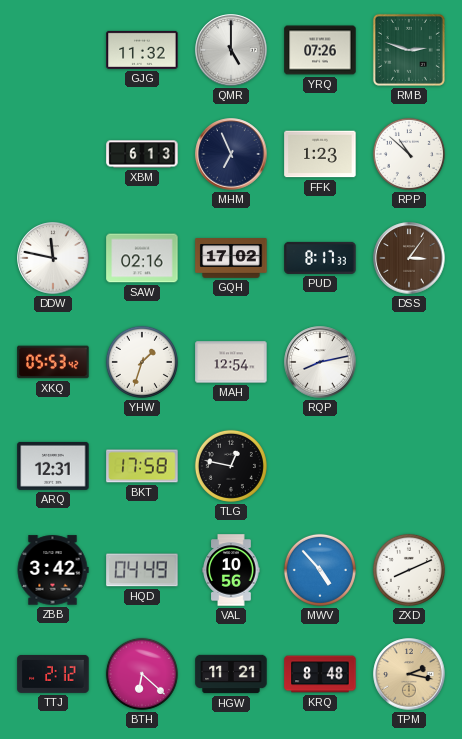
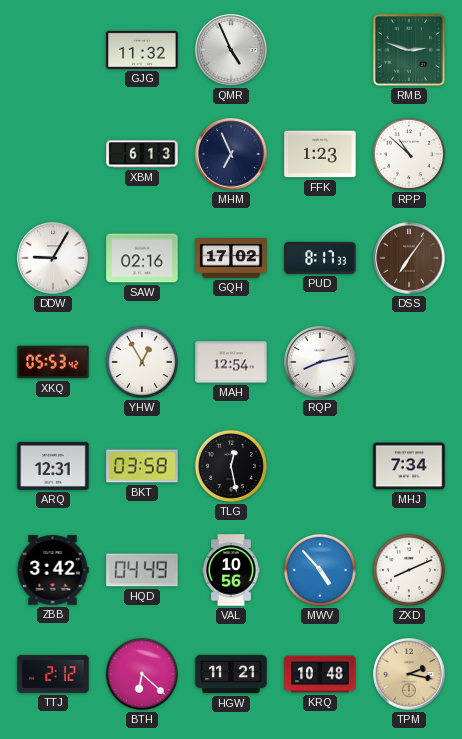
QMR: 5:00 -> 4:56 (231, 50)
YRQ: 07:26 -> none (320, 50)
DDW: 11:47 -> 9:05 (53, 258)
DSS: 3:06 -> 7:06 (409, 258)
YHW: 1:33 -> 12:55 (142, 362)
BKT: 17:58 -> 03:58 (142, 466)
TLG: 12:47 -> 12:28 (231, 466)
MHJ: none -> 7:34 (409, 466)
KRQ: 8:48 -> 10:48 (320, 674)
